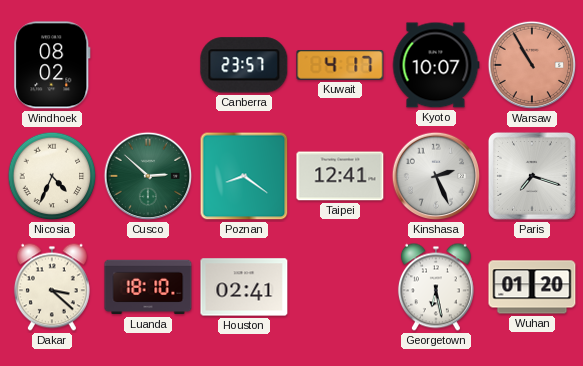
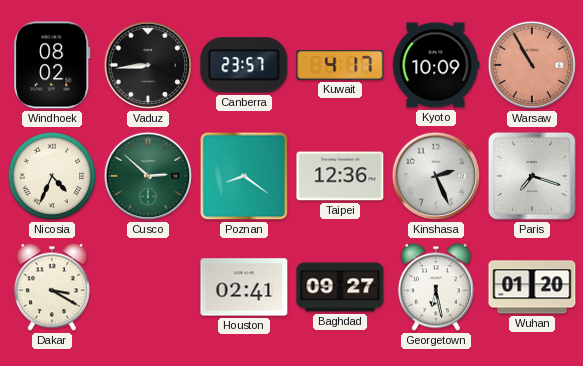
Vaduz: none -> 8:44 (148, 65)
Kyoto: 10:07 -> 10:09 (436, 65)
Taipei: 12:41 -> 12:36 (340, 176)
Dakar: 3:22 -> 3:20 (52, 287)
Luanda: 18:10 -> none (148, 287)
Baghdad: none -> 09:27 (340, 287)
